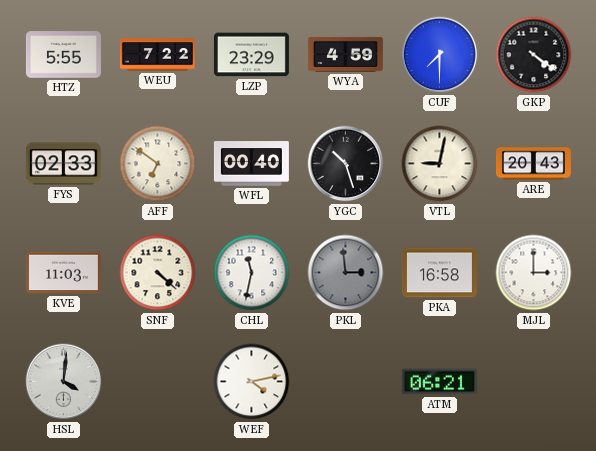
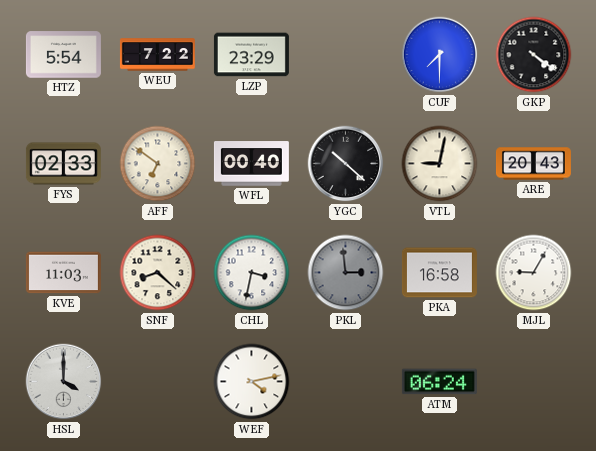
HTZ: 5:55 -> 5:54 (63, 55)
WYA: 4:59 -> none (345, 54)
YGC: 10:27 -> 10:22 (346, 164)
SNF: 4:22 -> 8:22 (158, 273)
CHL: 11:32 -> 3:32 (252, 273)
MJL: 3:00 -> 9:05 (534, 273)
HSL: 4:01 -> 4:00 (64, 382)
ATM: 06:21 -> 06:24 (439, 382)
